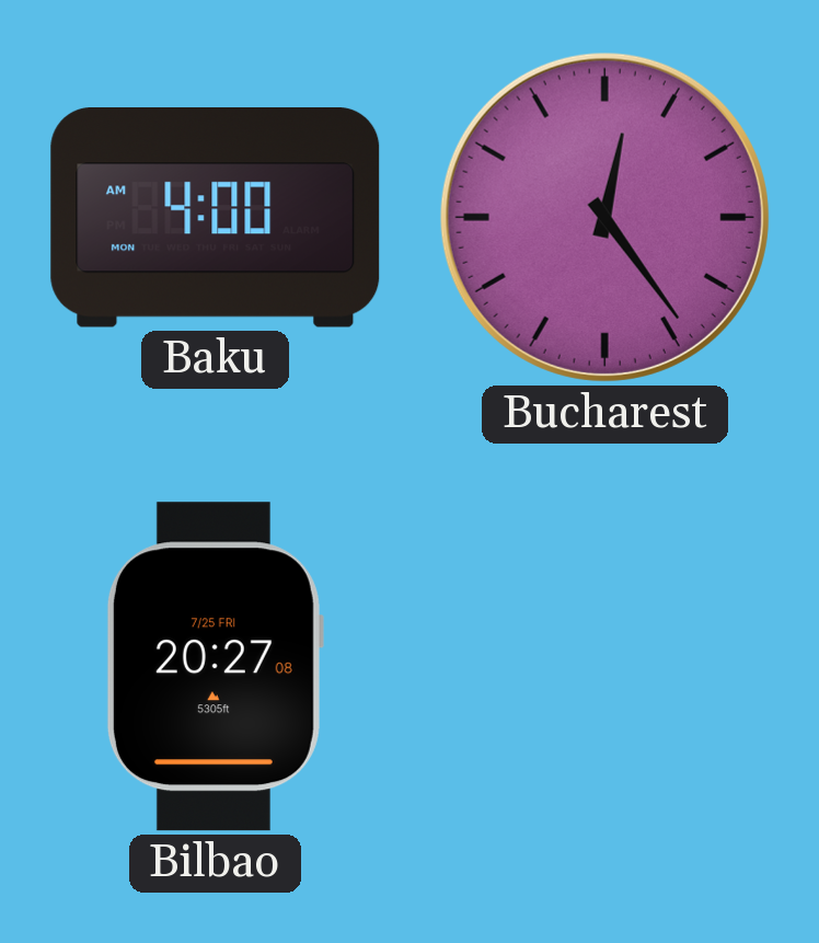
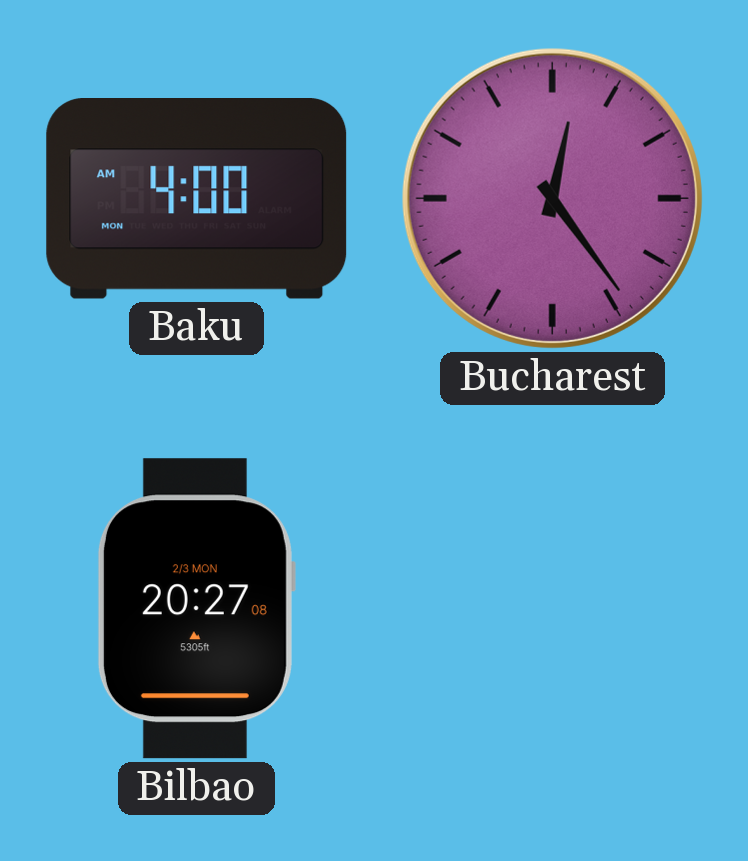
Bilbao date: 7/25 FRI -> 2/3 MON (196, 609)
